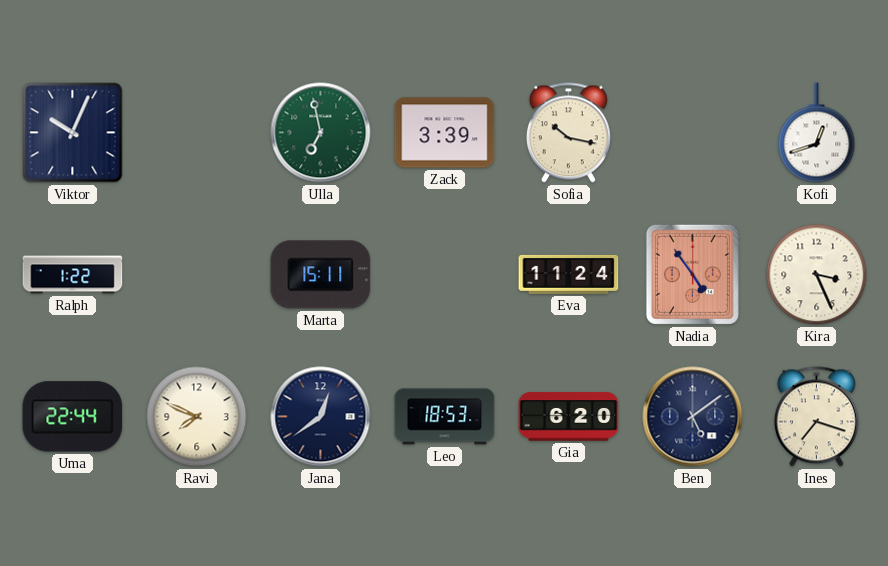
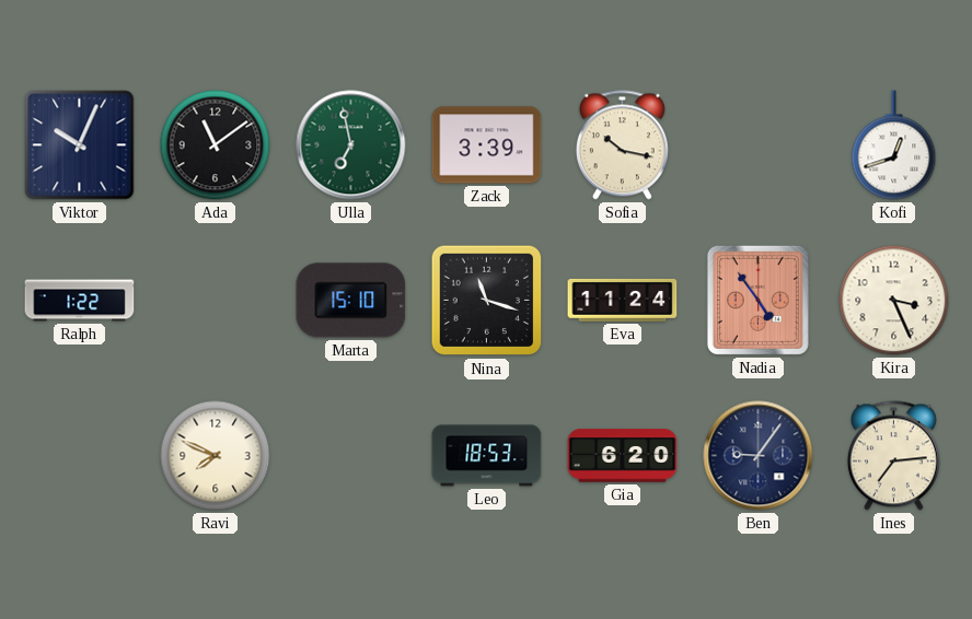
Ada: none -> 11:09 (216, 145)
Marta: 15:11 -> 15:10 (351, 301)
Nina: none -> 11:18 (487, 301)
Uma: 22:44 -> none (73, 417)
Jana: 12:39 -> none (321, 417)
Ben: 5:09 -> 9:06 (759, 456)
Ines: 7:18 -> 7:14 (893, 456)
